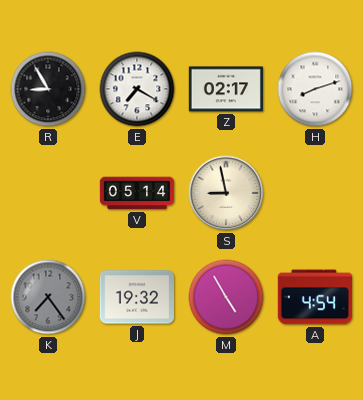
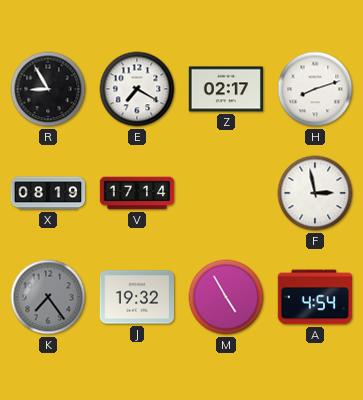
X: none -> 08:19 (47, 193)
V: 05:14 -> 17:14 (137, 193)
S: 8:58 -> none (226, 193)
F: none -> 2:58 (315, 193)
